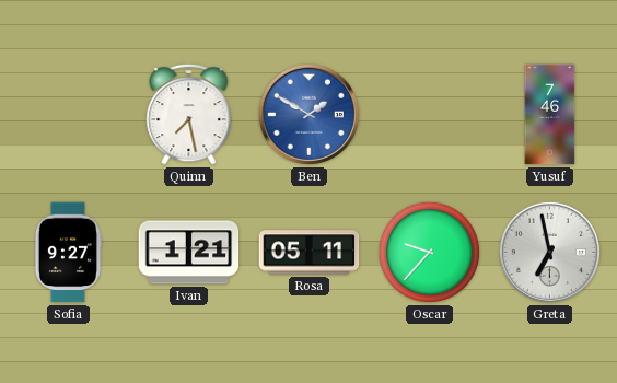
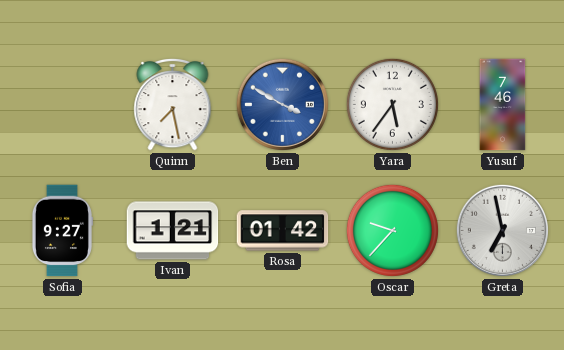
Ben: 1:50 -> 3:50 (282, 104)
Yara: none -> 5:36 (392, 104)
Rosa: 05:11 -> 01:42 (283, 231)
